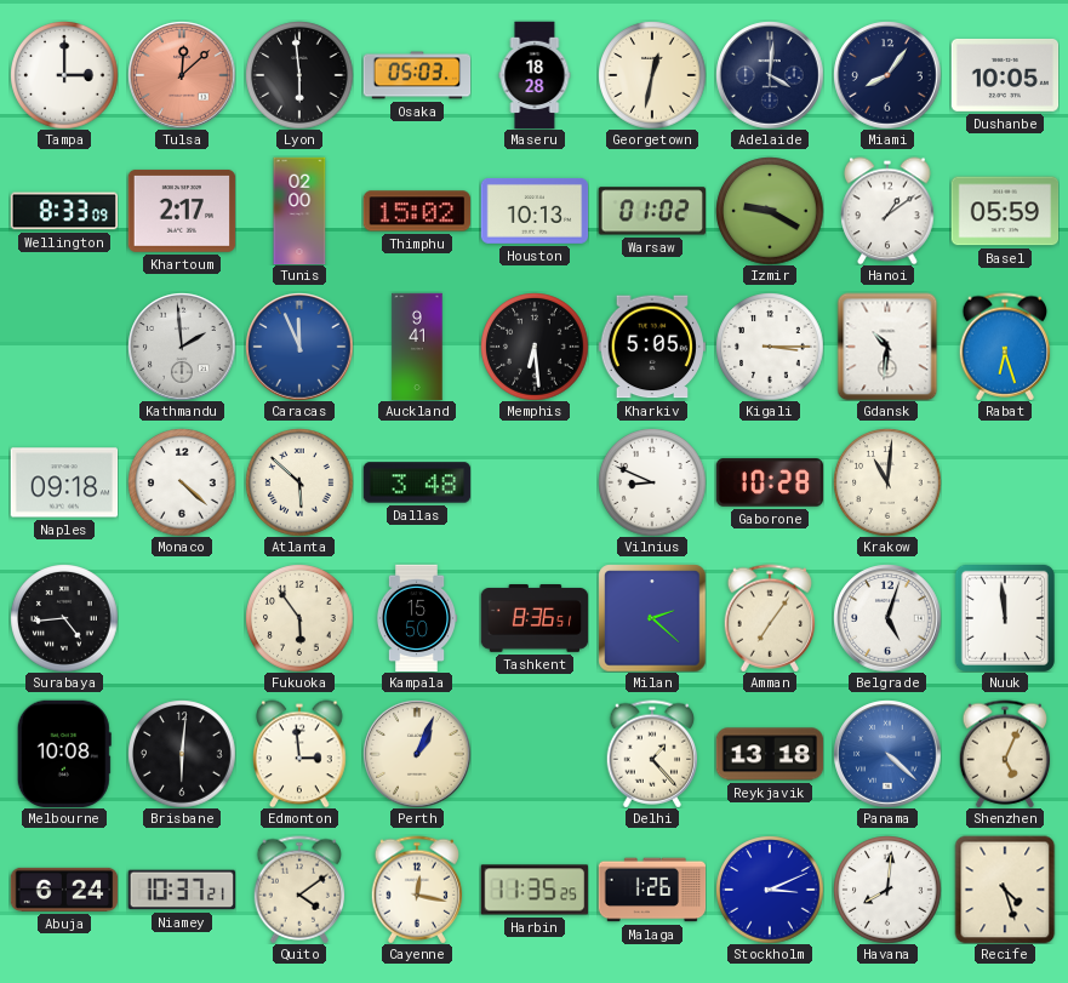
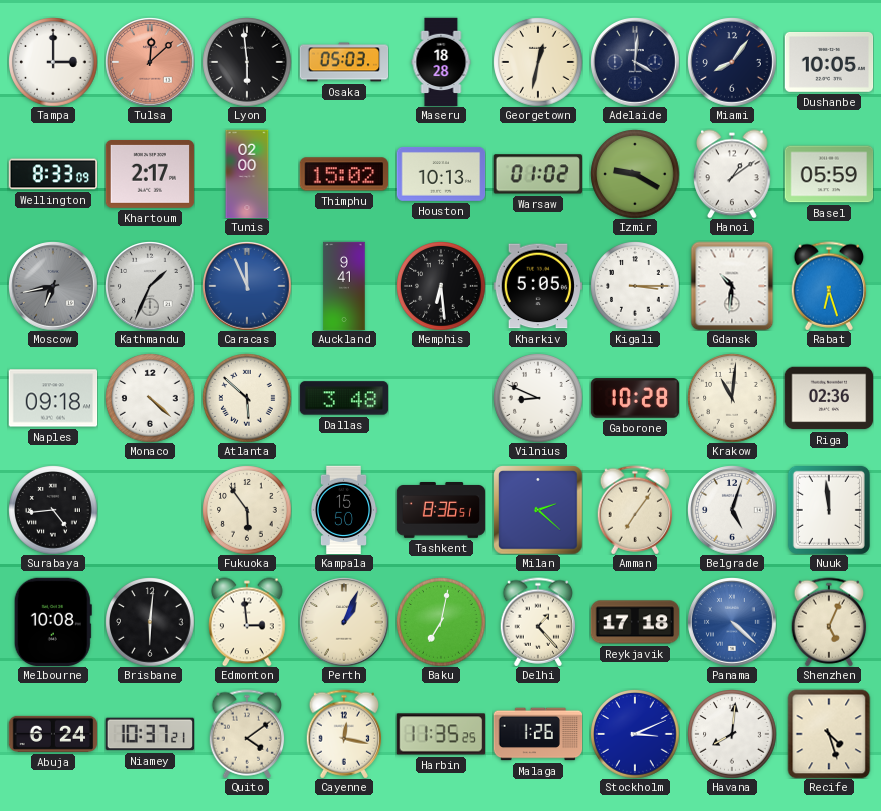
Moscow: none -> 6:43 (53, 286)
Kathmandu: 1:59 -> 1:34 (150, 286)
Riga: none -> 02:36 (829, 398)
Baku: none -> 7:02 (441, 622)
Reykjavik: 13:18 -> 17:18 (635, 622)
